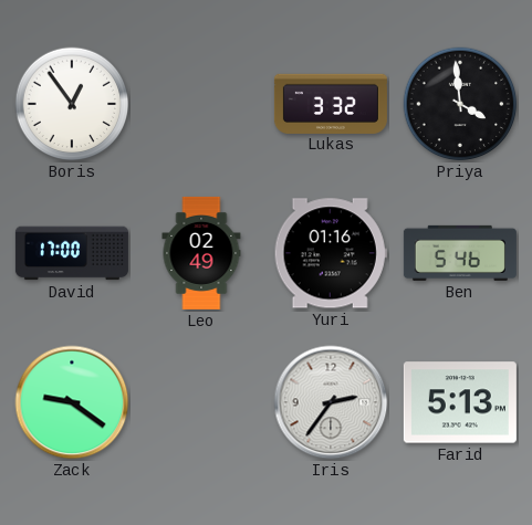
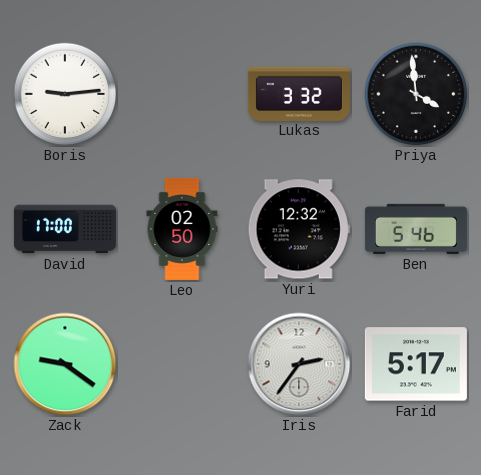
Boris: 12:54 -> 9:14 (65, 94)
Leo: 02:49 -> 02:50 (182, 229)
Yuri: 01:16 -> 12:32 (299, 229)
Farid: 5:13 -> 5:17 (416, 364)
